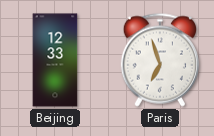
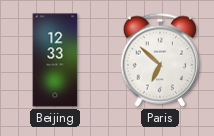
Paris: 6:57 -> 6:52 (159, 60)
